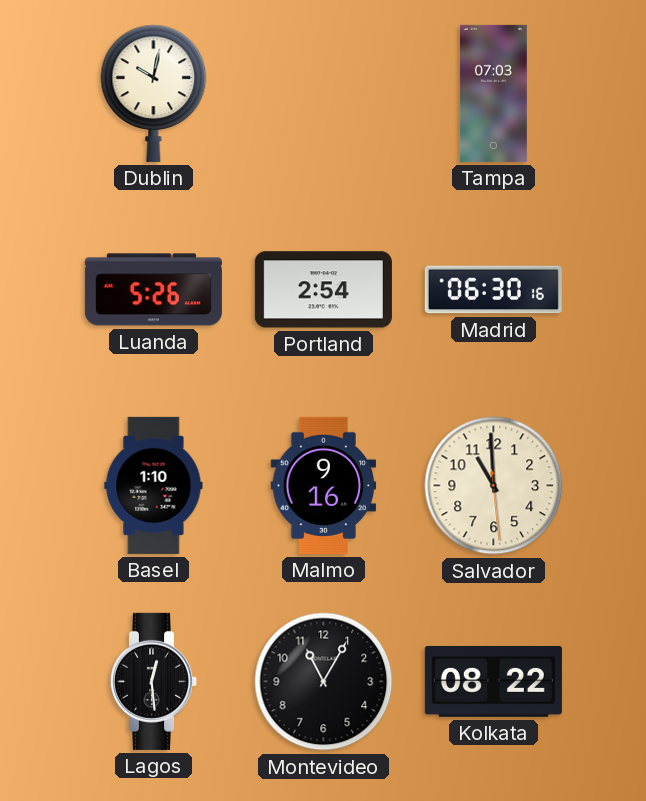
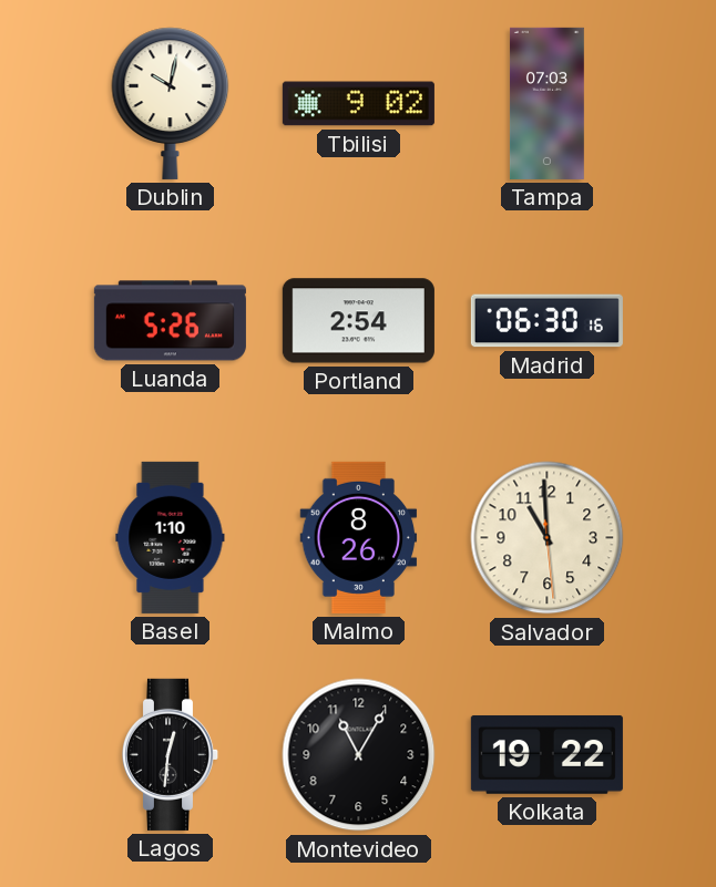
Tbilisi: none -> 9:02 (358, 104)
Malmo: 9:16 -> 8:26 (359, 537)
Lagos: 12:29 -> 12:31 (171, 754)
Kolkata: 08:22 -> 19:22 (546, 754)
